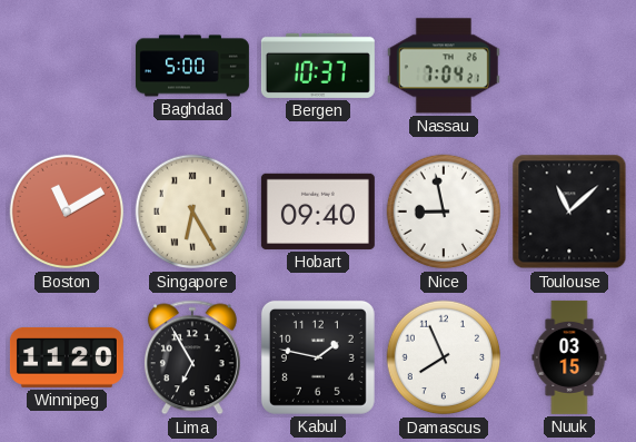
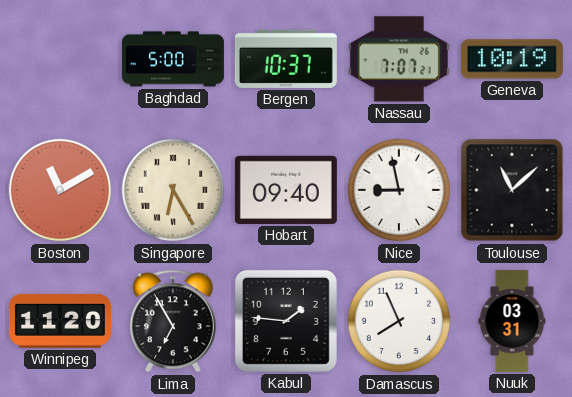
Nassau: 7:04 -> 7:07 (399, 59)
Geneva: none -> 10:19 (512, 59)
Kabul: 1:47 -> 1:46 (286, 321)
Nuuk: 03:15 -> 03:31 (512, 321)
